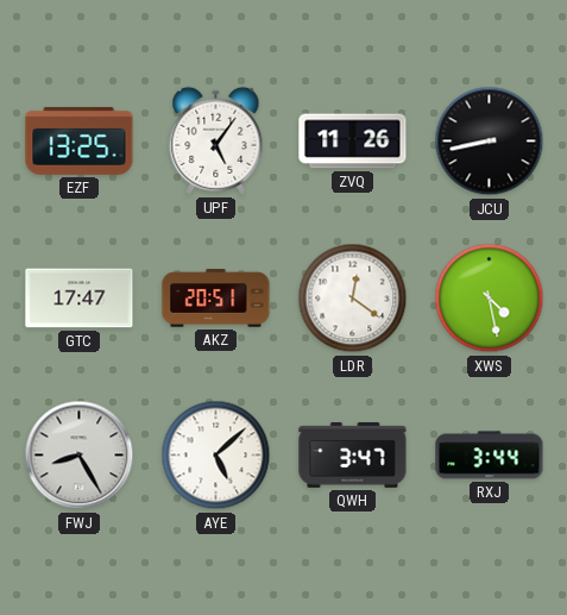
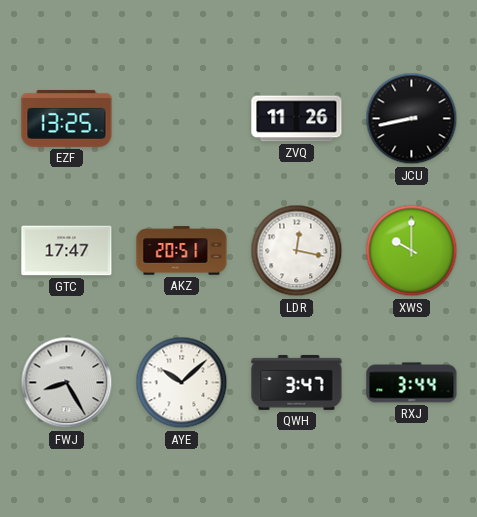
UPF: 5:06 -> none (216, 140)
LDR: 12:21 -> 12:17 (297, 251)
XWS: 4:28 -> 10:00 (412, 251)
AYE: 5:08 -> 10:08 (182, 383)
